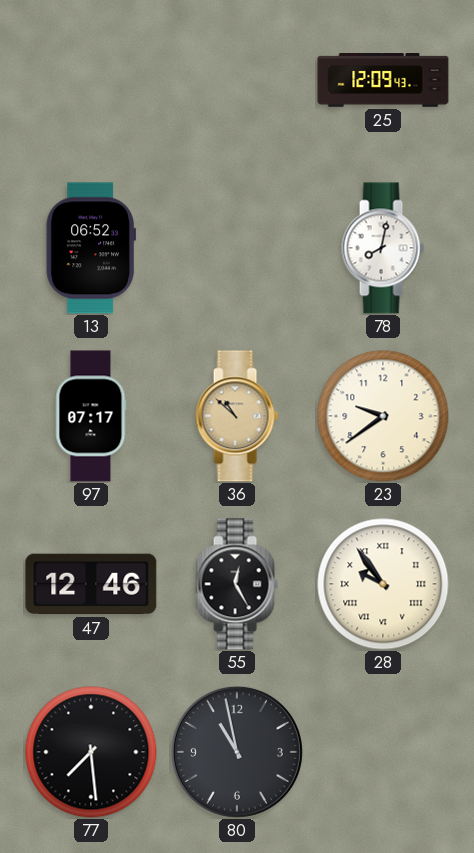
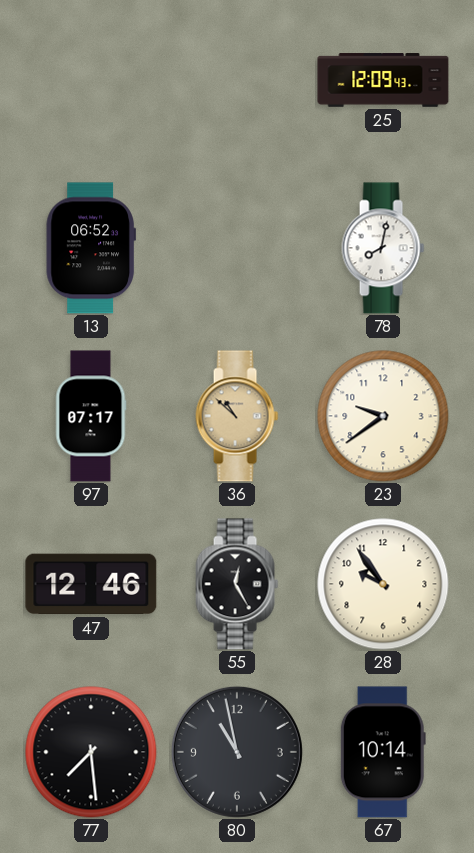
28 numerals: Roman -> Arabic (383, 584)
67: none -> 10:14 (383, 752)
